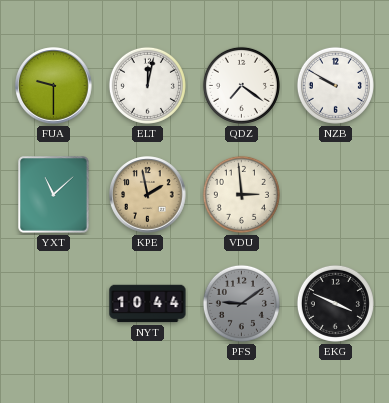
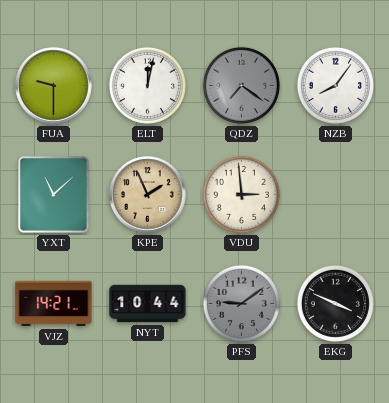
QDZ dial: white -> grey (241, 85)
NZB: 9:50 -> 8:06 (335, 85)
KPE: 1:58 -> 1:56 (148, 195)
VJZ: none -> 14:21 (54, 304)
